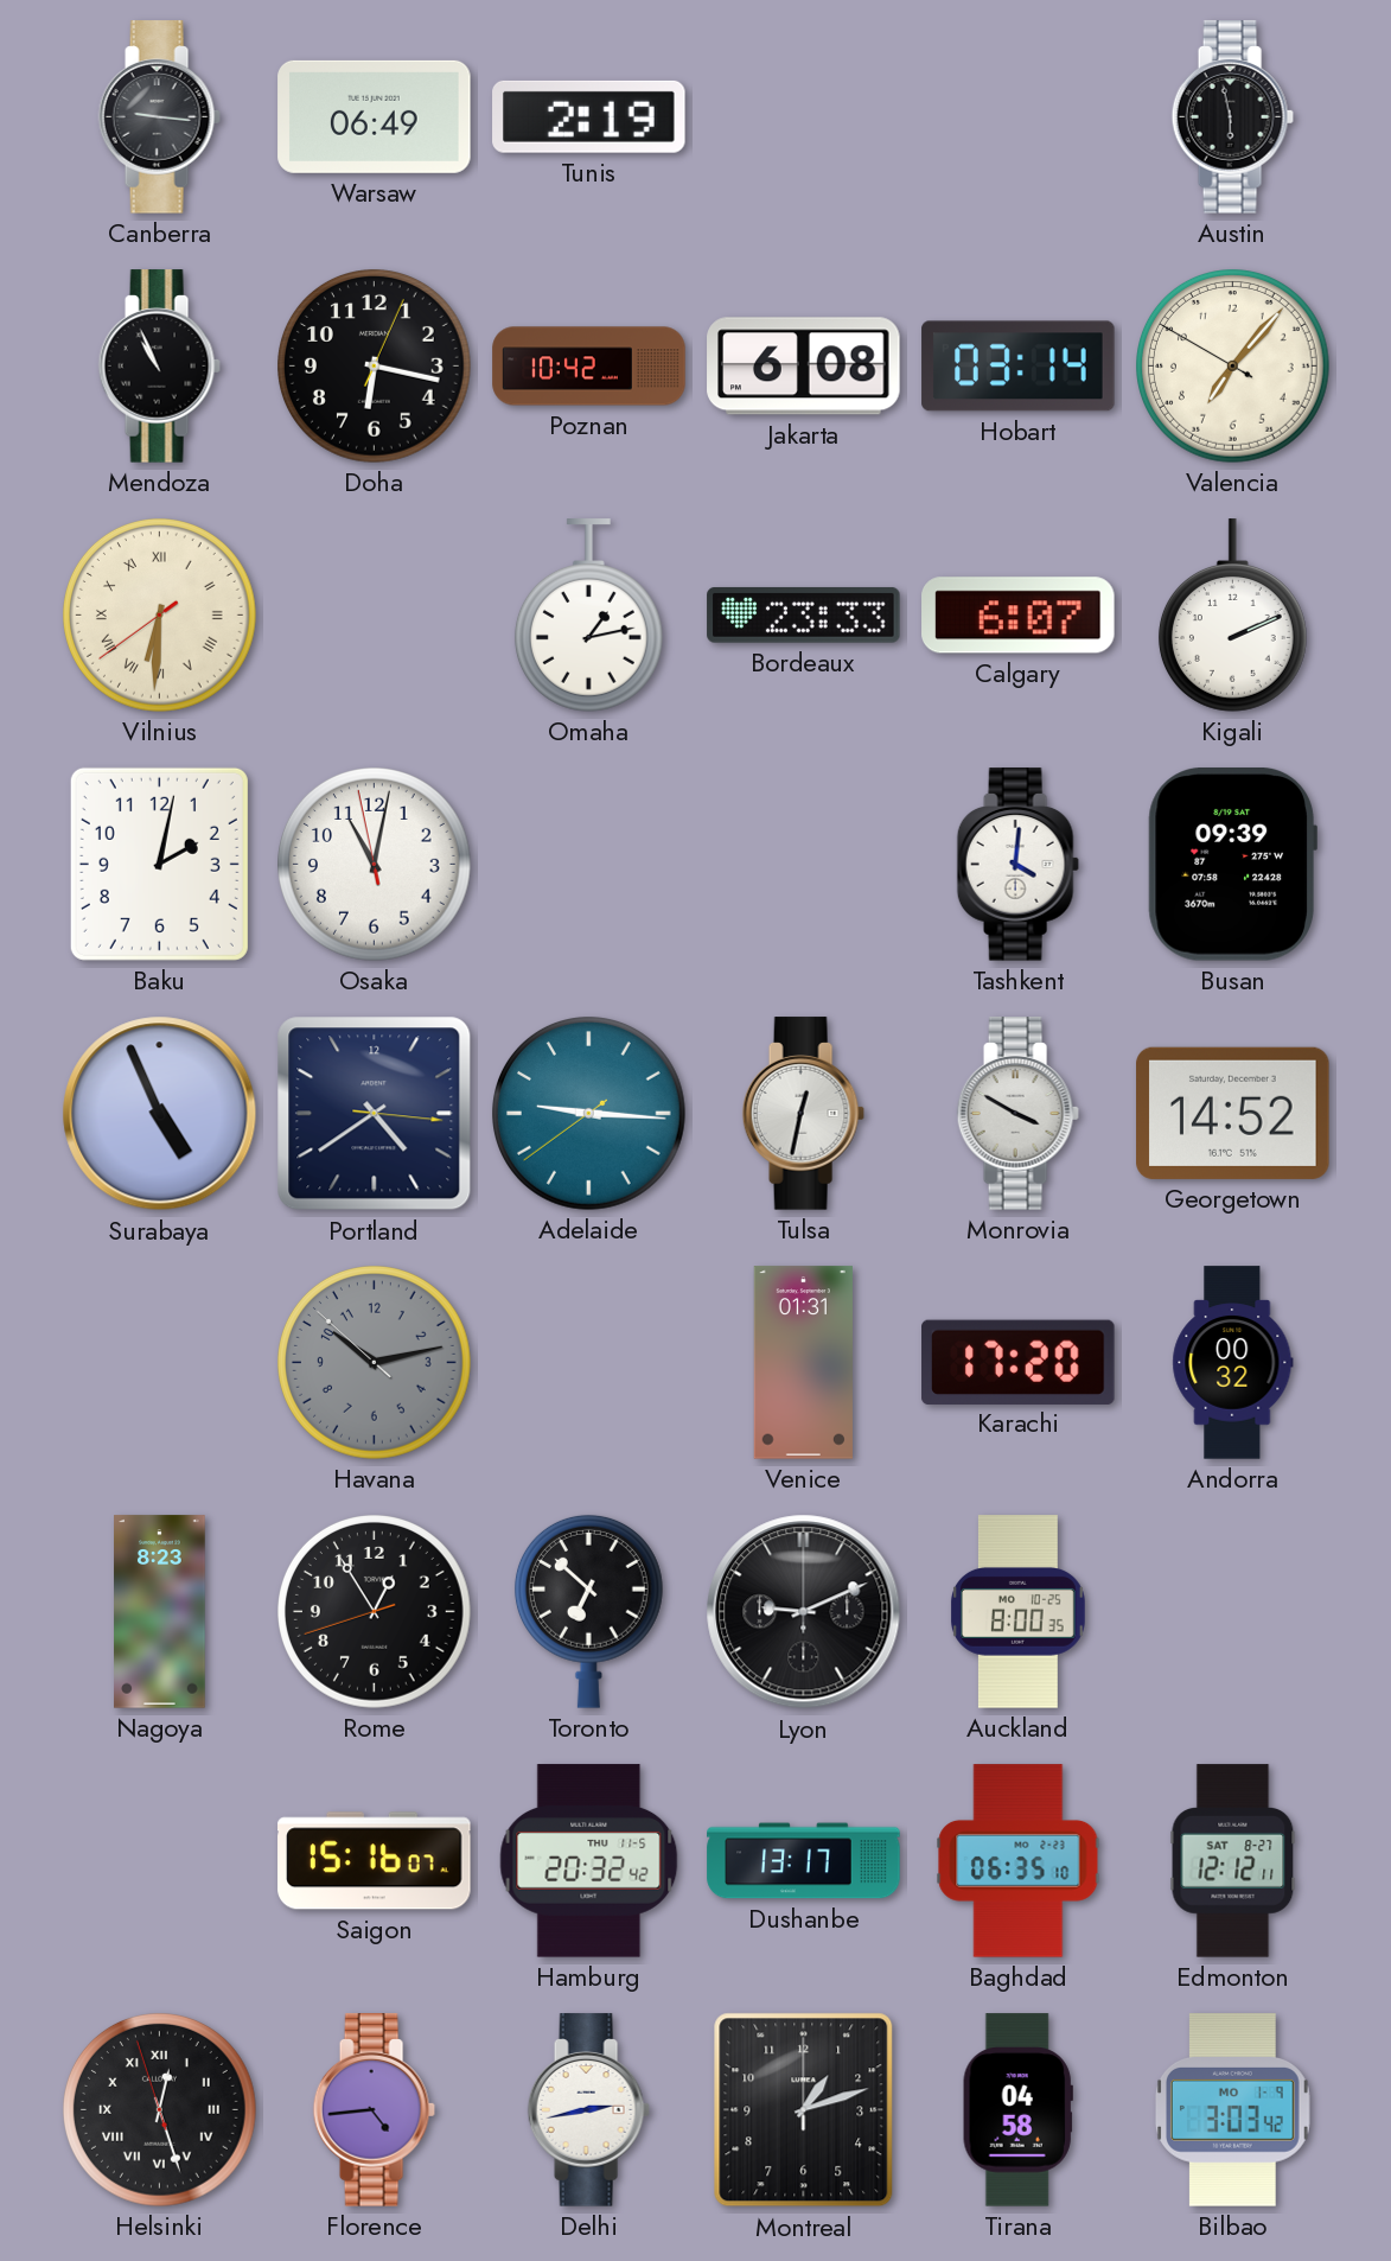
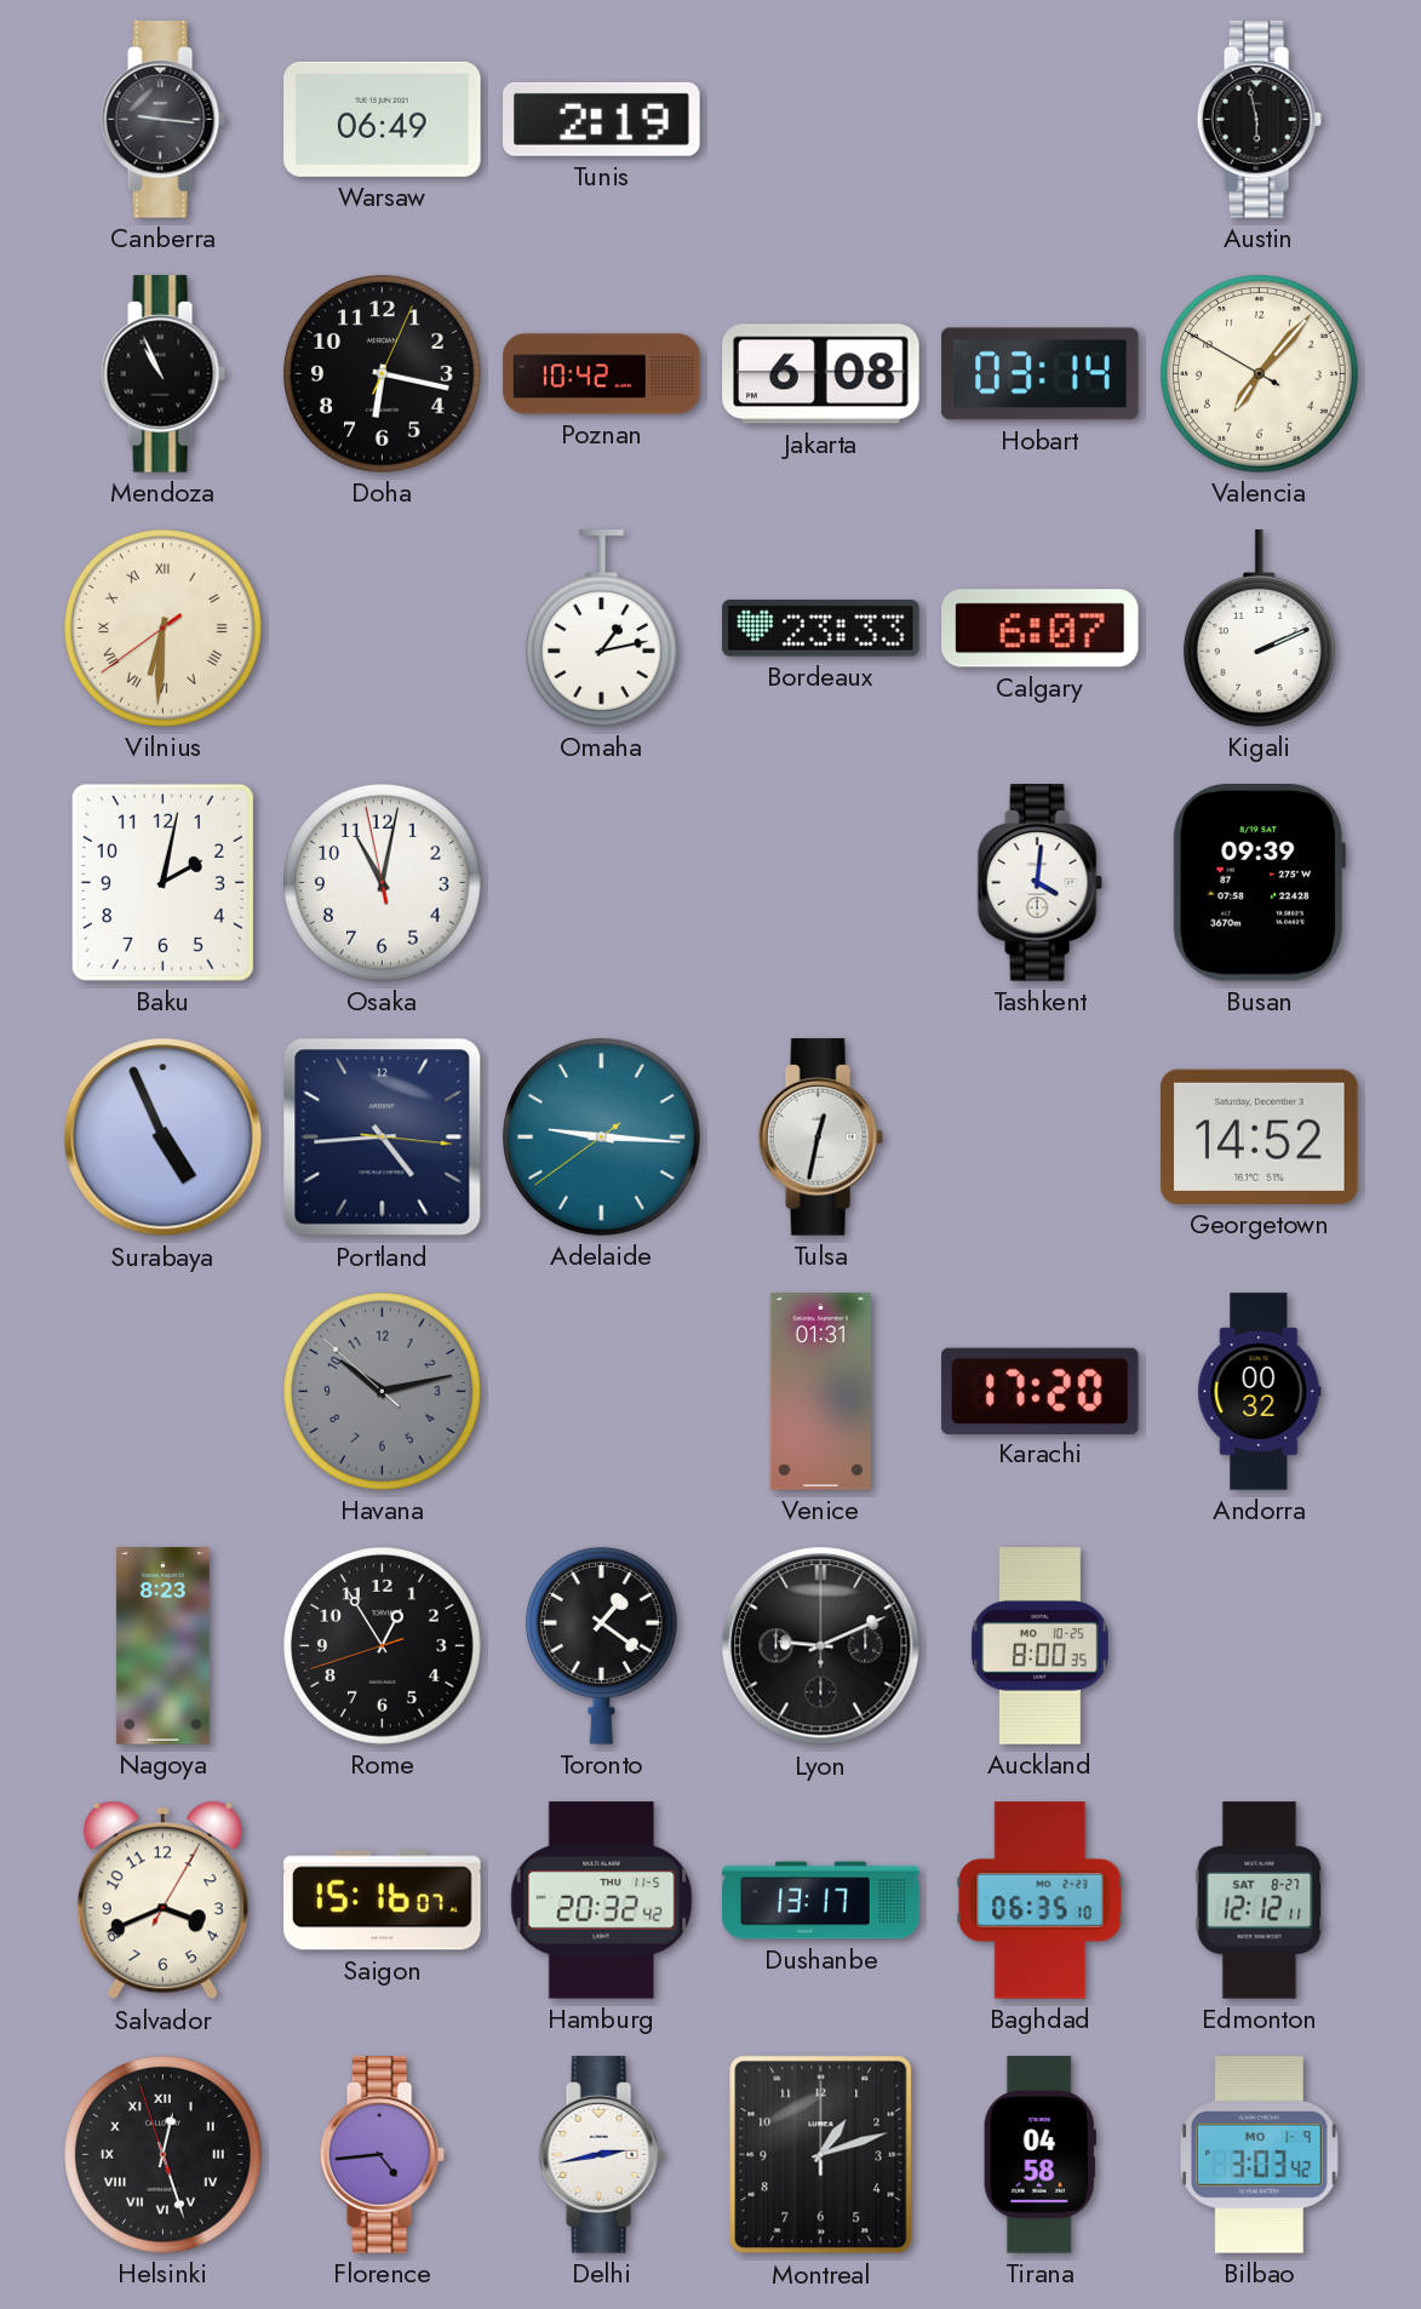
Portland: 4:39 -> 4:44 (383, 1138)
Monrovia: 3:50 -> none (1017, 1114)
Toronto: 6:52 -> 1:21 (601, 1645)
Salvador: none -> 3:41 (162, 1901)
